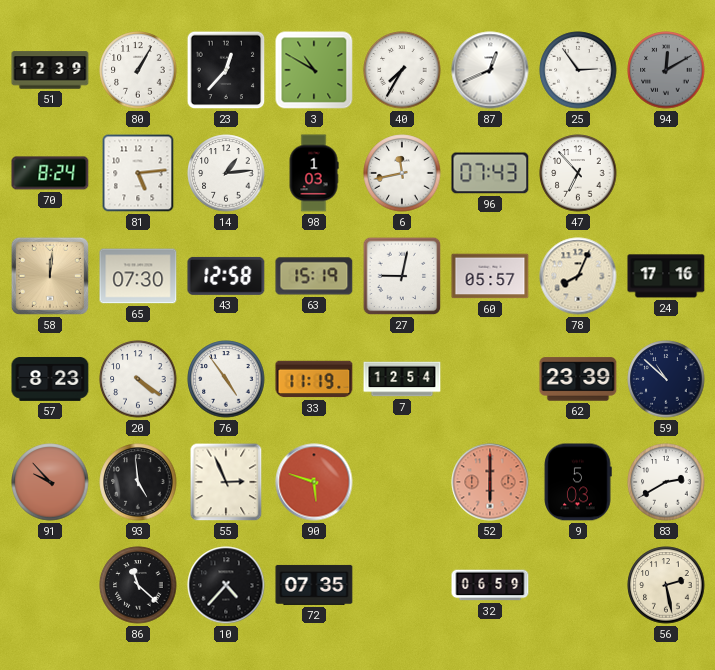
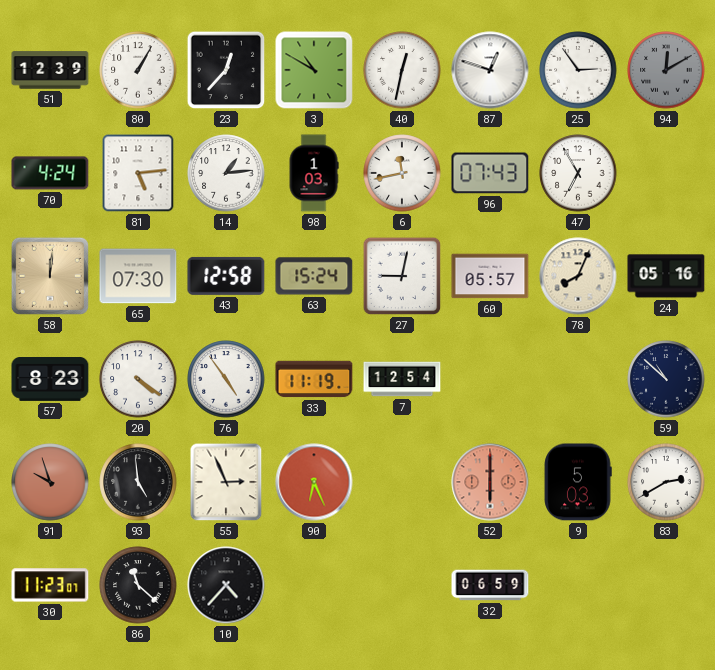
40: 7:35 -> 12:32 (402, 70)
87: 12:41 -> 12:48 (490, 70)
70: 8:24 -> 4:24 (50, 173)
47: 6:53 -> 6:55 (578, 173)
63: 15:19 -> 15:24 (314, 276)
24: 17:16 -> 05:16 (666, 276)
62: 23:39 -> none (578, 379)
91: 9:53 -> 9:57 (50, 482)
90: 5:48 -> 6:26 (314, 482)
30: none -> 11:23 (50, 585)
72: 07:35 -> none (314, 585)
56: 2:28 -> none (666, 585)
